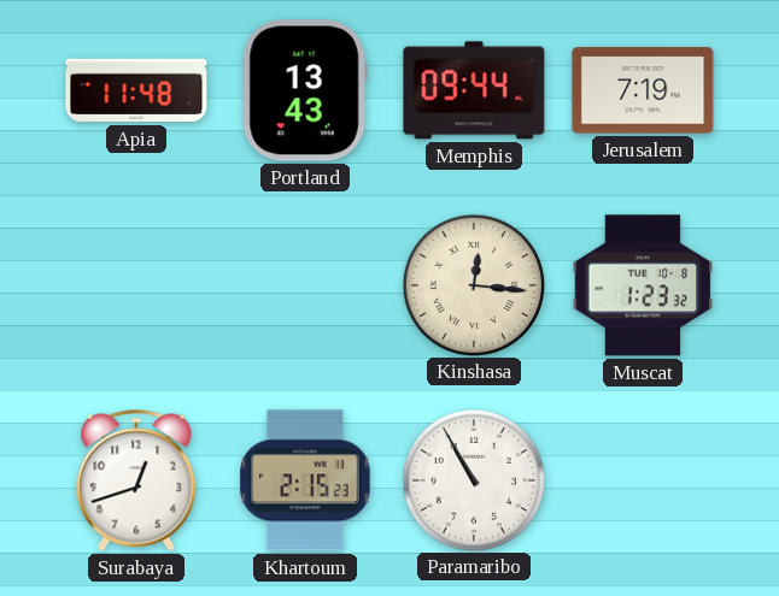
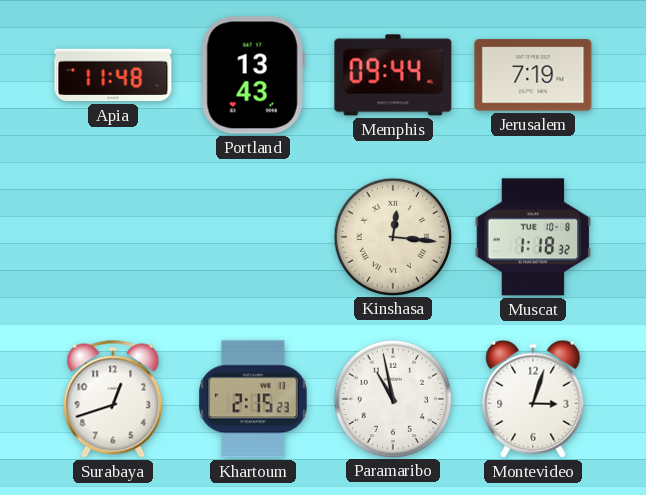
Muscat: 1:23 -> 1:18 (533, 237)
Paramaribo: 10:55 -> 10:58 (392, 398)
Montevideo: none -> 3:03 (533, 399)
